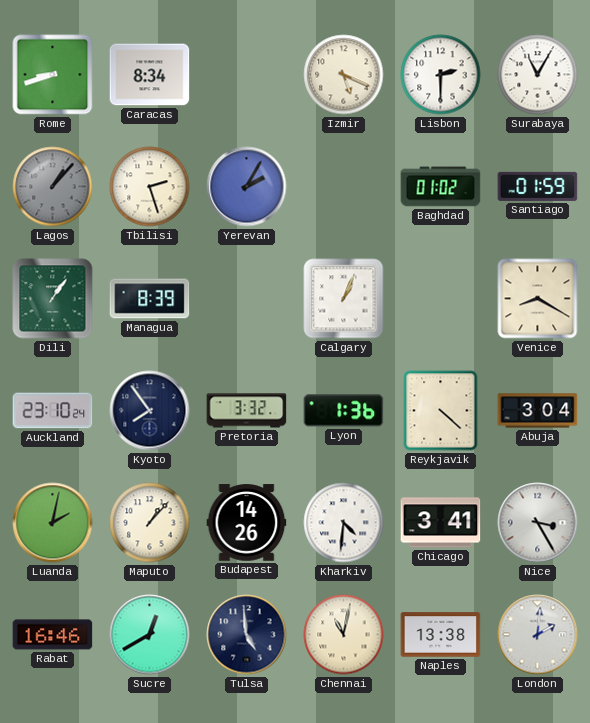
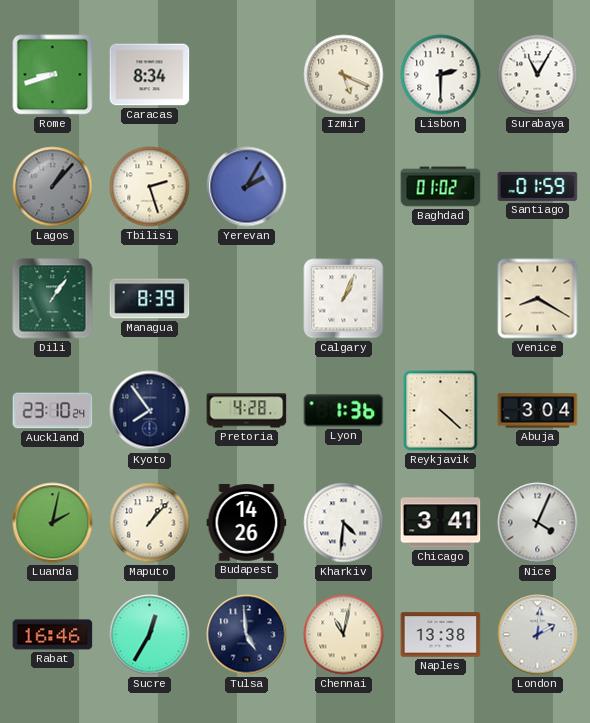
Pretoria: 3:32 -> 4:28 (247, 411)
Nice: 3:25 -> 4:04 (538, 523)
Sucre: 12:40 -> 12:35 (150, 635)
